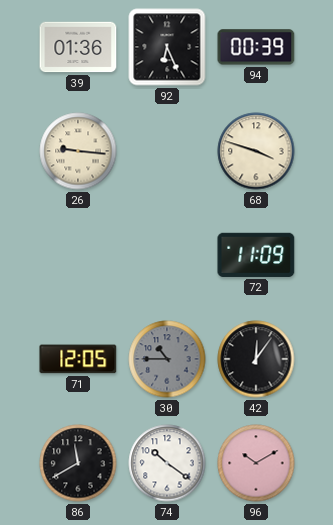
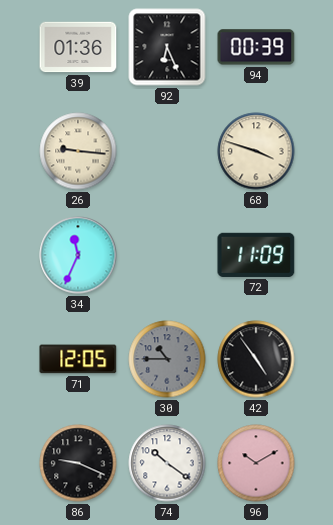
34: none -> 11:34 (78, 255)
42: 12:06 -> 4:54 (256, 359)
86: 11:40 -> 9:19 (78, 463)
